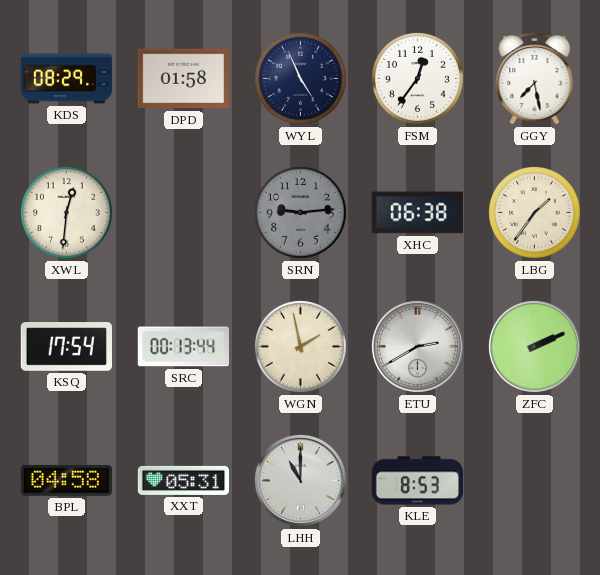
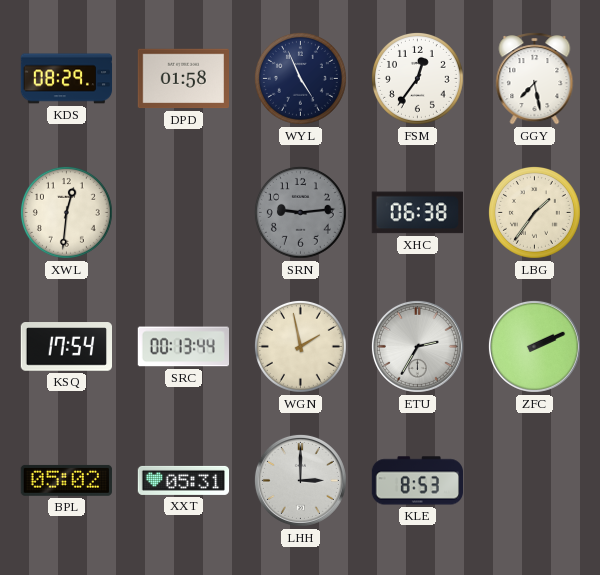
ETU: 2:40 -> 2:35 (417, 346)
BPL: 04:58 -> 05:02 (66, 480)
LHH: 11:00 -> 3:00 (300, 480)
